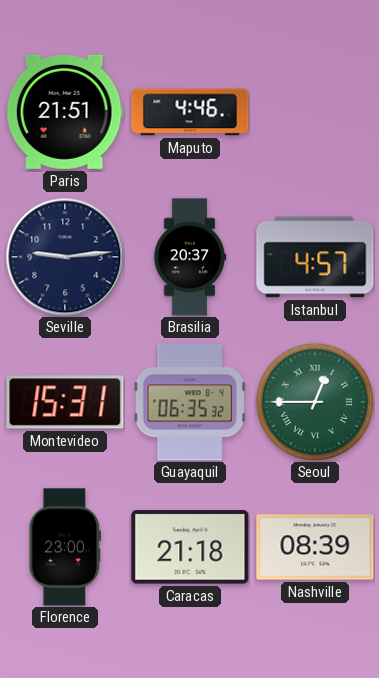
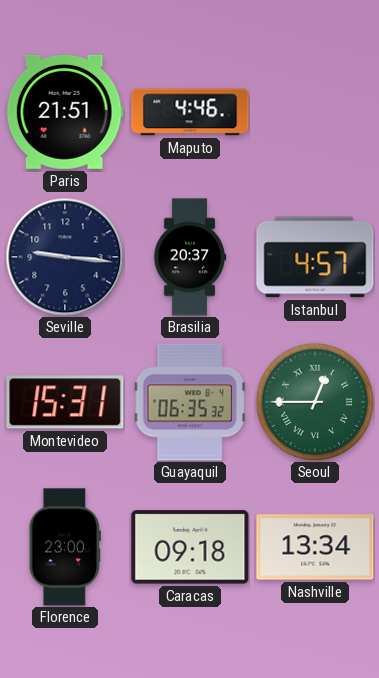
Seville: 9:14 -> 9:16 (65, 257)
Caracas: 21:18 -> 09:18 (190, 547)
Nashville: 08:39 -> 13:34 (315, 547)
